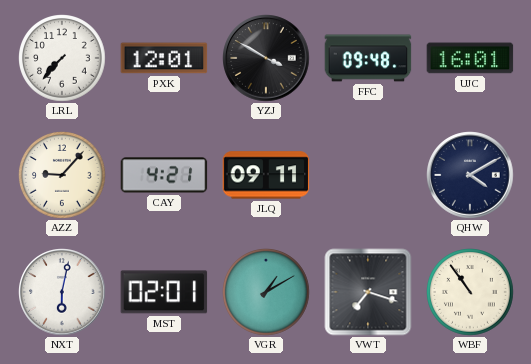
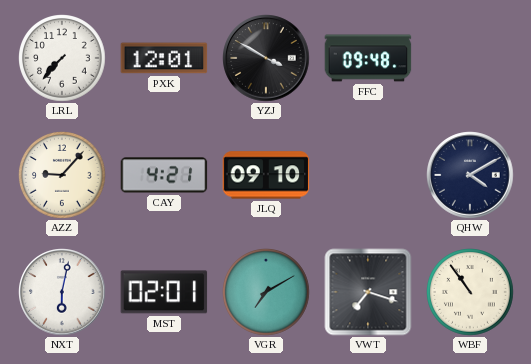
UJC: 16:01 -> none (470, 58)
JLQ: 09:11 -> 09:10 (266, 175)
VGR: 1:10 -> 7:10 (266, 292)
